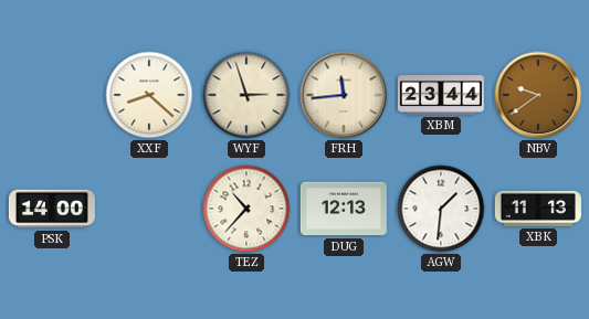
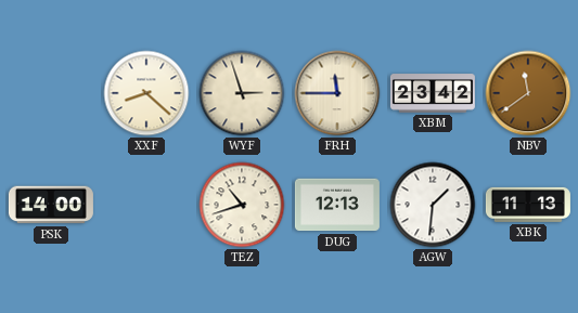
FRH: 11:44 -> 11:45 (337, 93)
XBM: 23:44 -> 23:42 (433, 93)
NBV: 9:39 -> 11:39 (528, 93)
TEZ: 10:37 -> 10:42 (242, 205)
